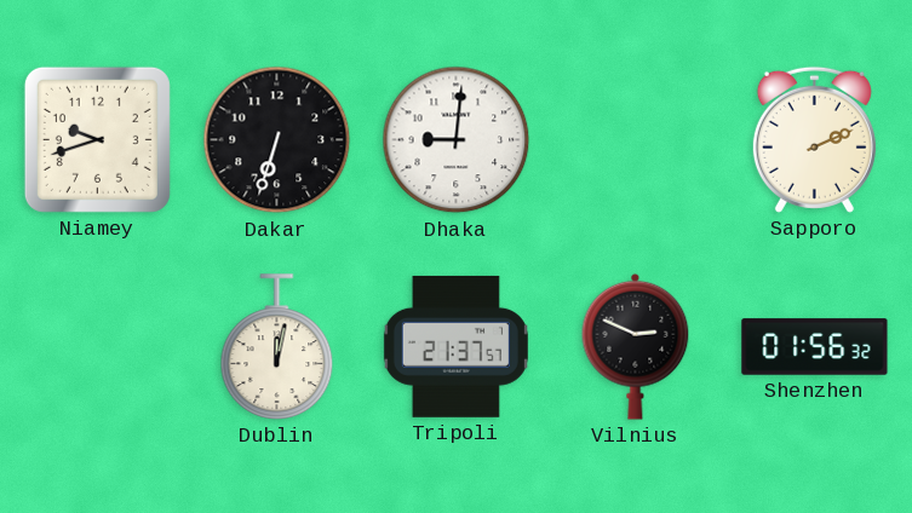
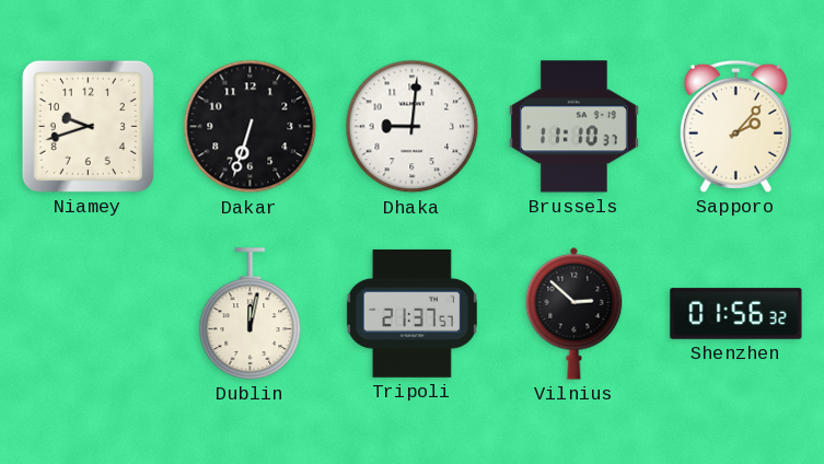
Brussels: none -> 11:10 (573, 127)
Sapporo: 2:11 -> 2:07 (735, 126)
Vilnius: 2:49 -> 2:52 (575, 313)
